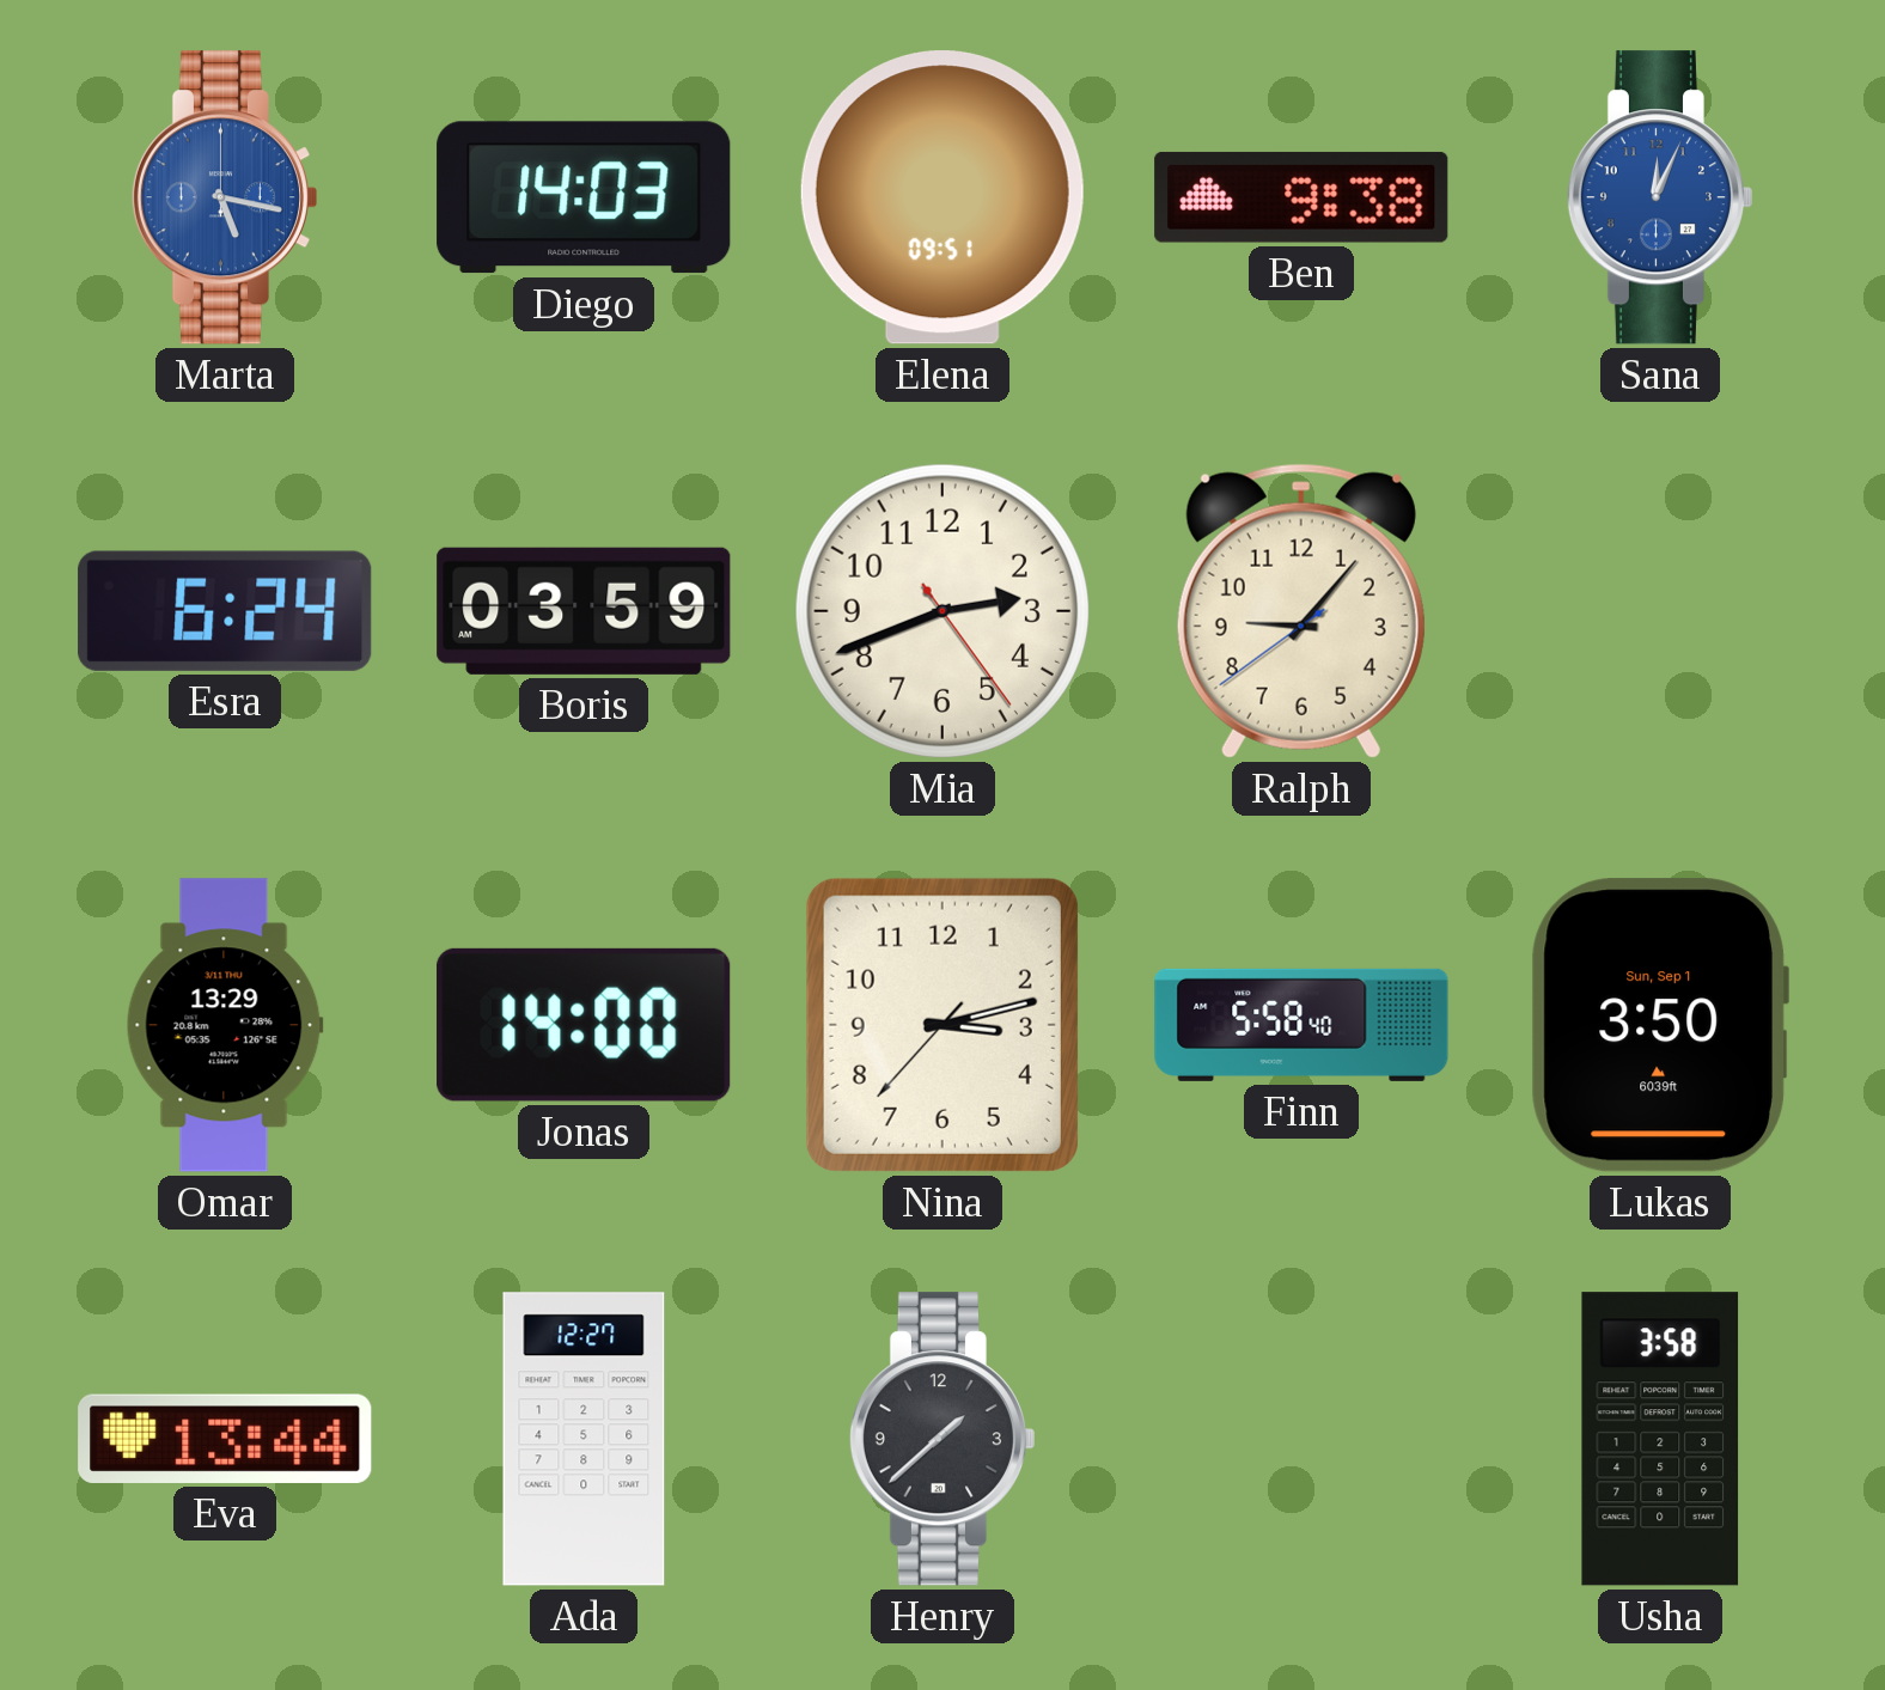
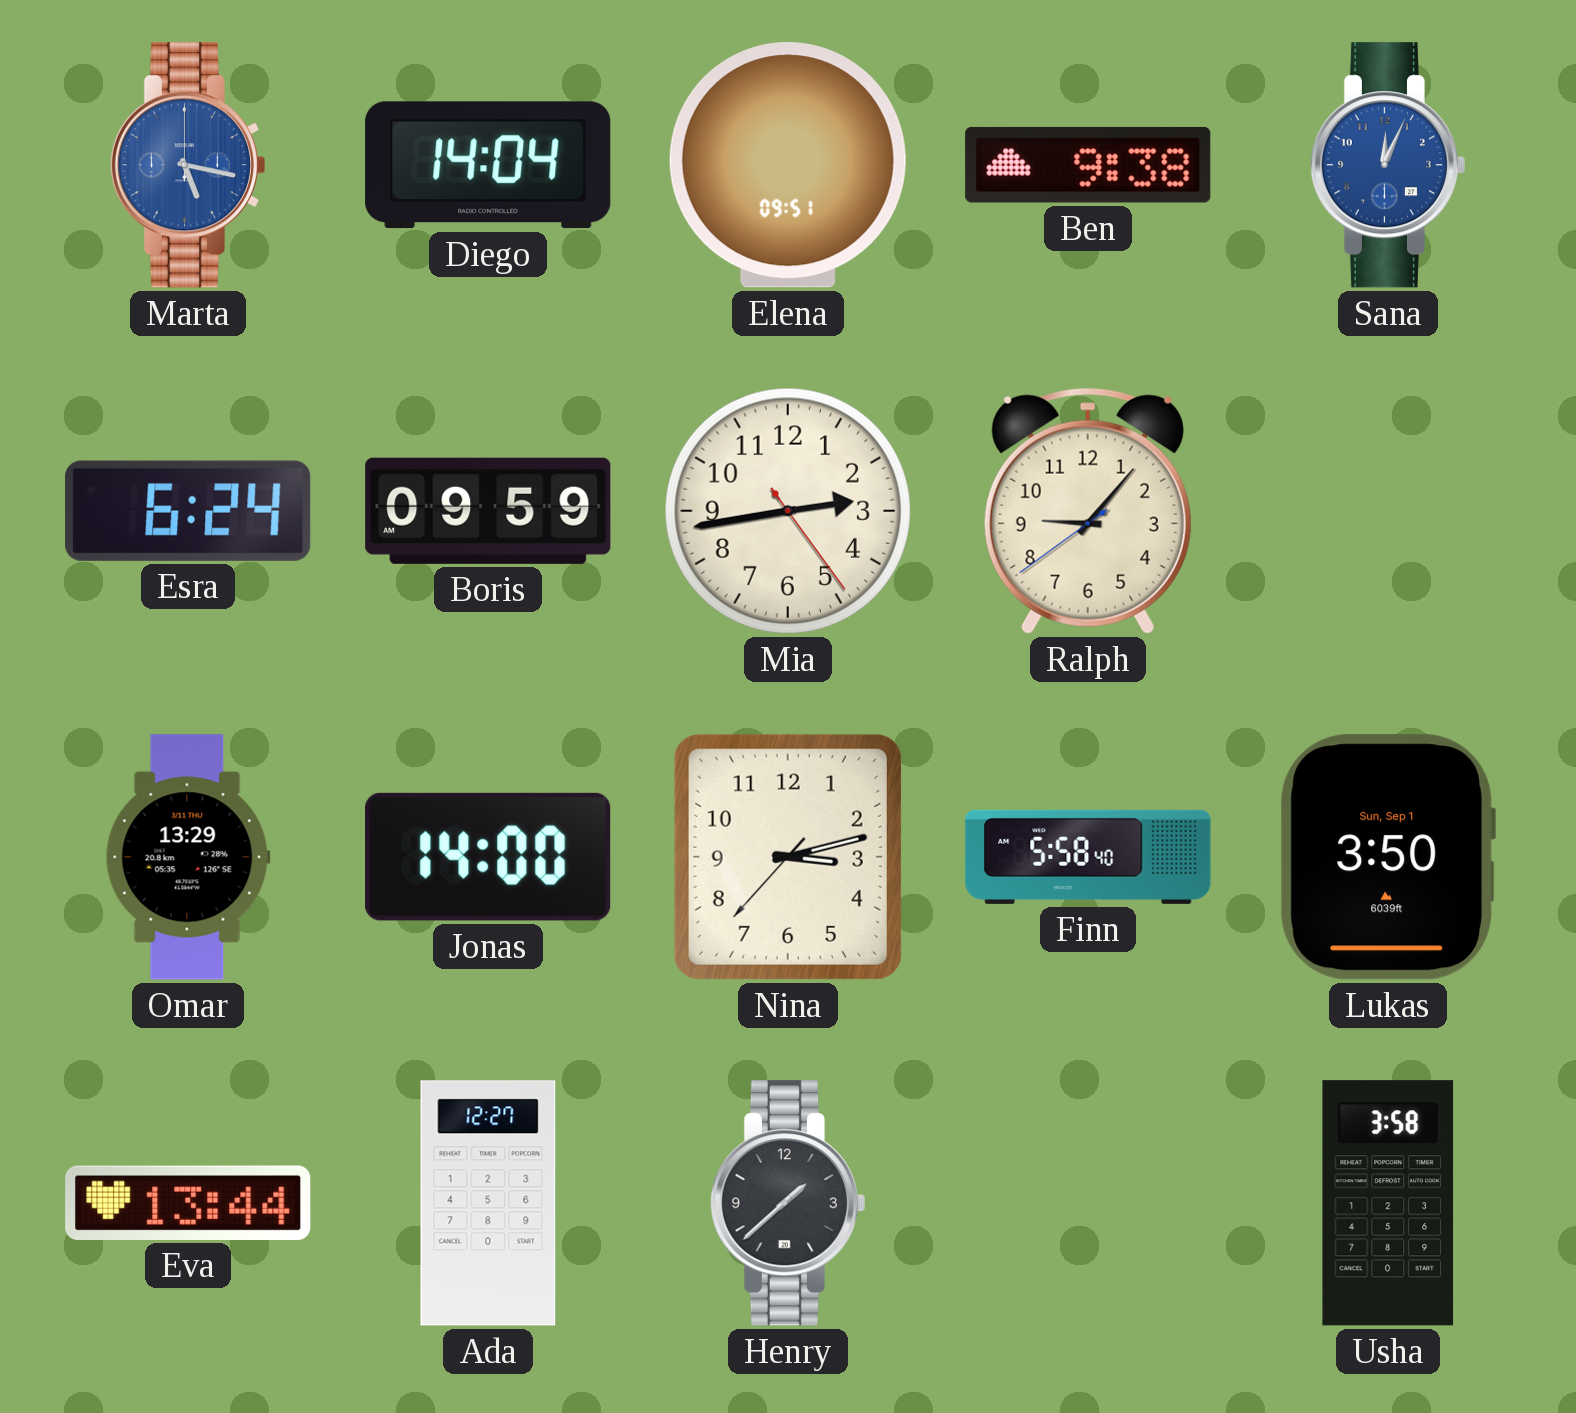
Diego: 14:03 -> 14:04 (488, 165)
Boris: 03:59 -> 09:59 (488, 511)
Mia: 2:41 -> 2:43 (788, 511)
